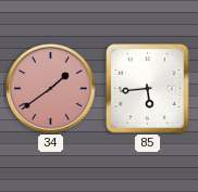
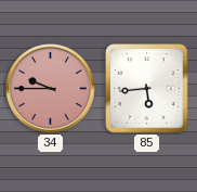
34: 1:39 -> 9:45 (51, 89)
